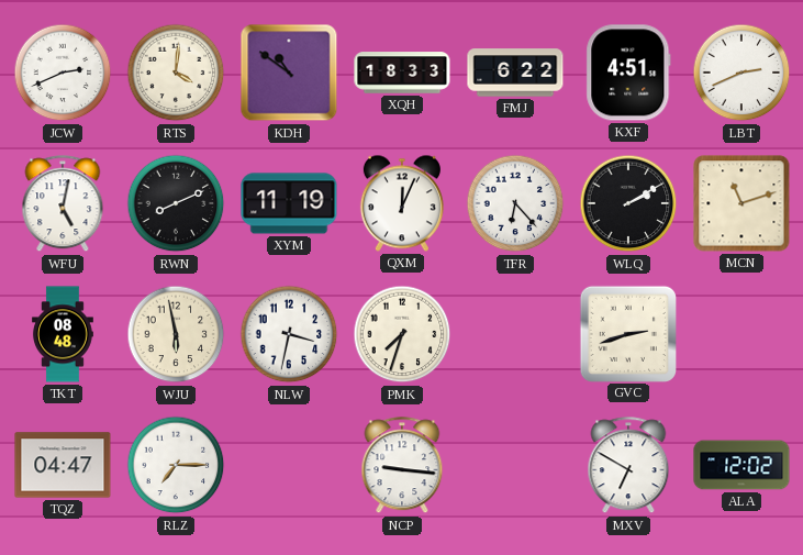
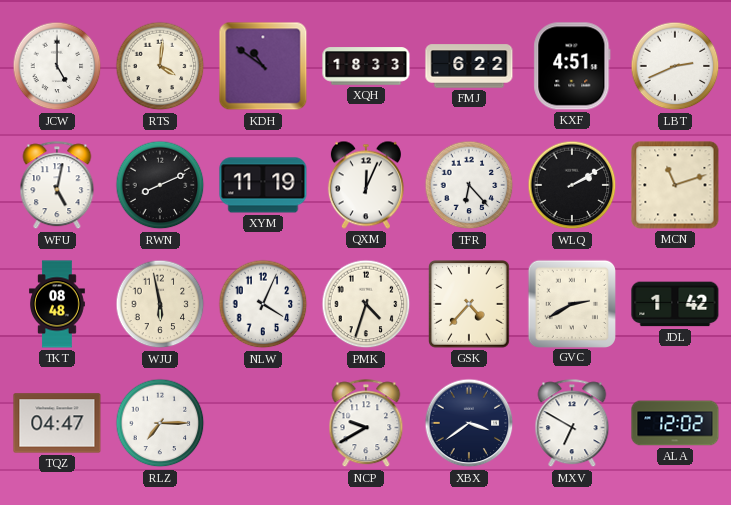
JCW: 2:41 -> 5:00 (57, 66)
NLW: 3:32 -> 4:04 (263, 304)
PMK: 7:33 -> 4:33 (366, 304)
GSK: none -> 4:37 (469, 304)
GVC: 2:42 -> 2:40 (571, 303)
JDL: none -> 1:42 (675, 304)
NCP: 9:16 -> 9:40 (366, 424)
XBX: none -> 3:39 (469, 423)
